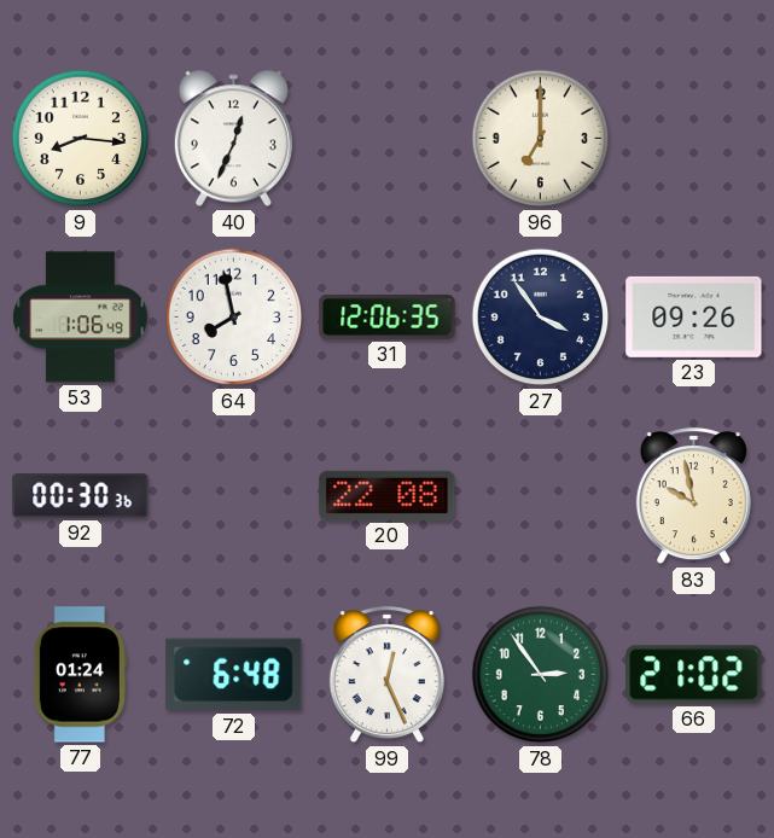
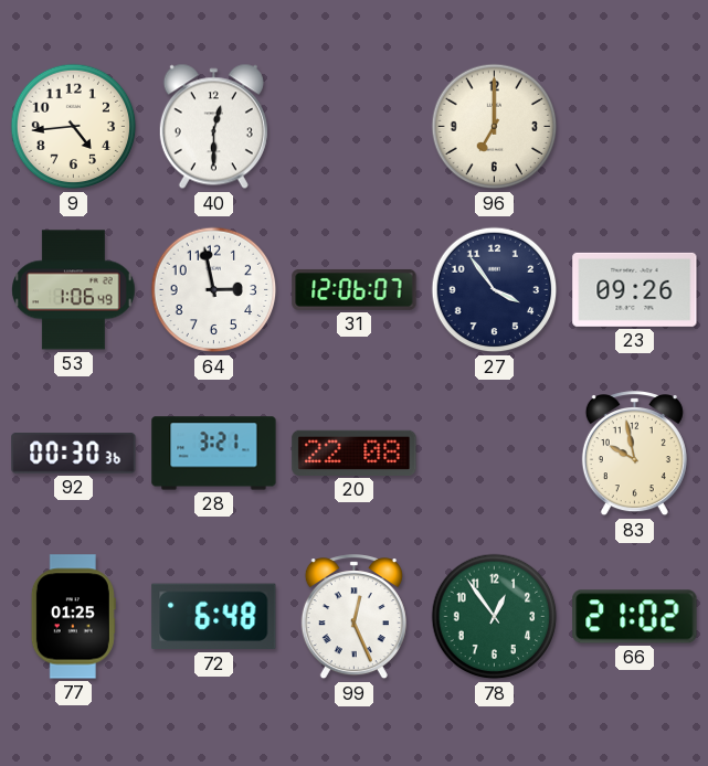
9: 8:16 -> 4:44 (74, 127)
40: 12:34 -> 12:30 (213, 127)
64: 7:58 -> 2:58 (214, 290)
31: 12:06:35 -> 12:06:07 (355, 290)
28: none -> 3:21 (214, 454)
77: 01:24 -> 01:25 (73, 617)
78: 2:54 -> 12:54 (495, 617)
